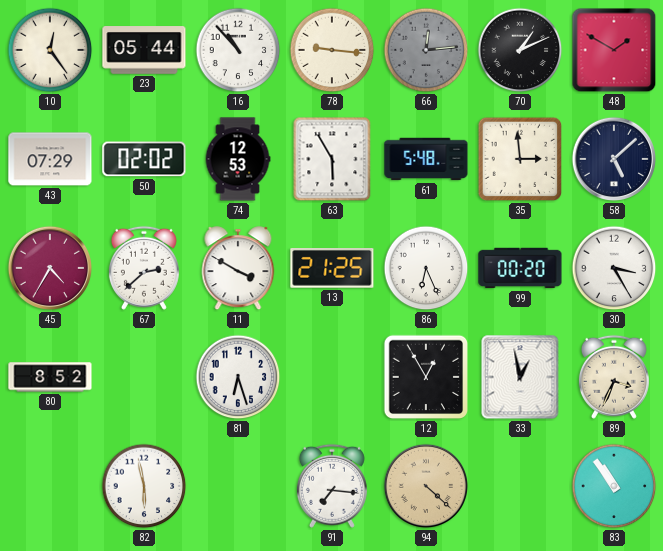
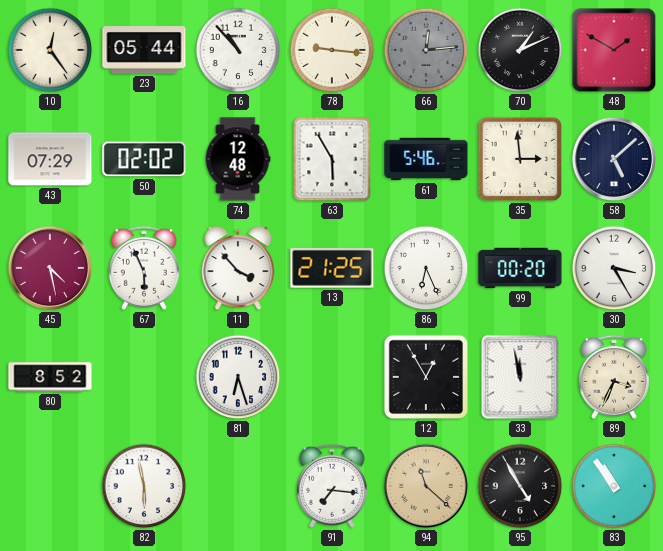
74: 12:53 -> 12:48 (238, 159)
61: 5:48 -> 5:46 (426, 159)
45: 4:35 -> 4:28 (50, 268)
67: 2:38 -> 5:56 (144, 268)
11: 3:50 -> 3:53 (238, 269)
33: 12:58 -> 11:58 (520, 377)
94: 4:22 -> 11:22 (426, 486)
95: none -> 4:55 (520, 486)
